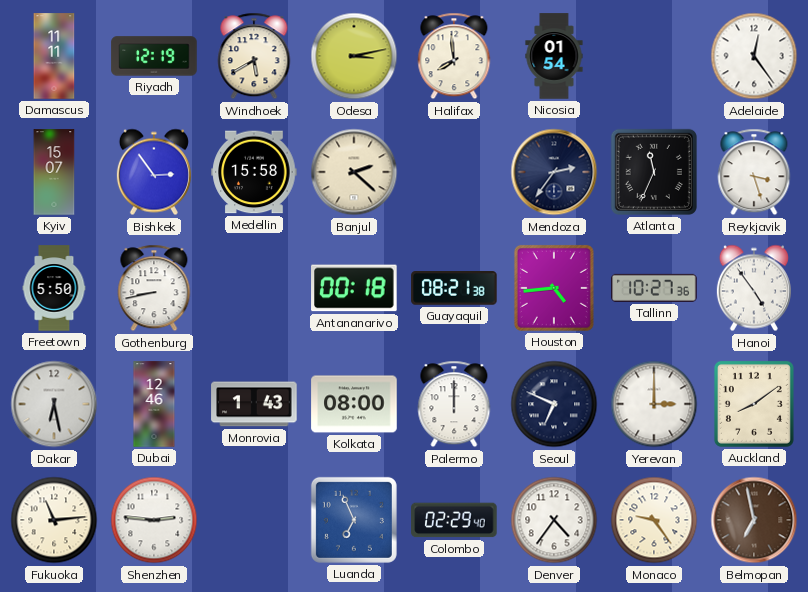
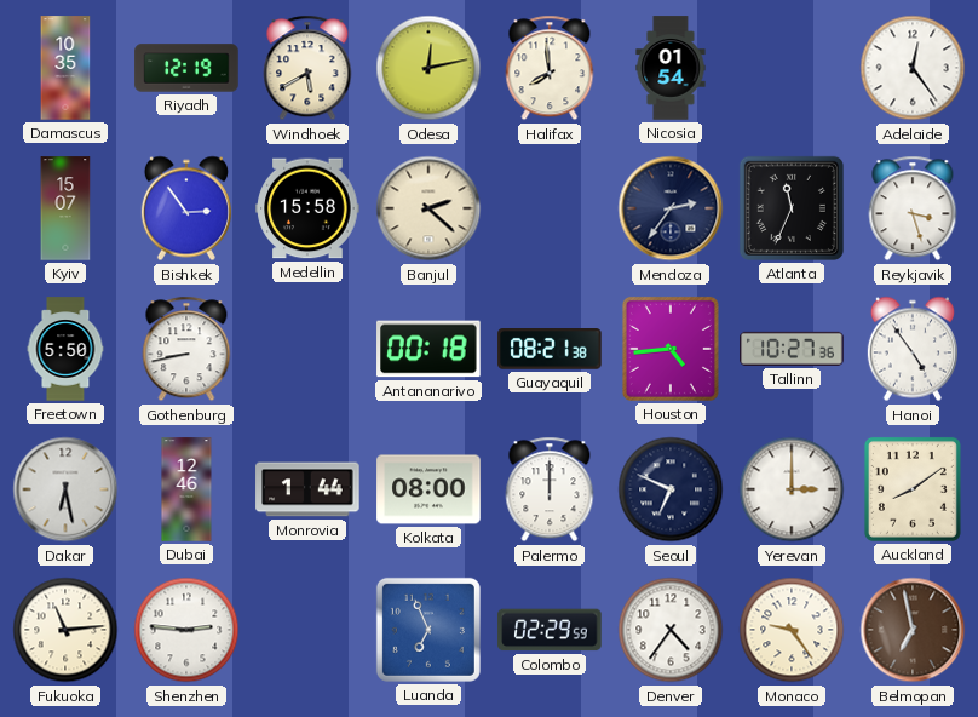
Damascus: 11:11 -> 10:35 (65, 68)
Odesa: 3:13 -> 12:13 (428, 68)
Monrovia: 1:43 -> 1:44 (307, 489)
Colombo: 02:29:40 -> 02:29:59 (550, 630)
